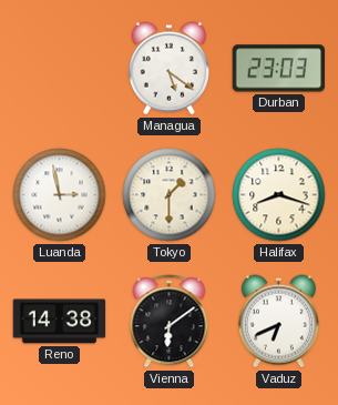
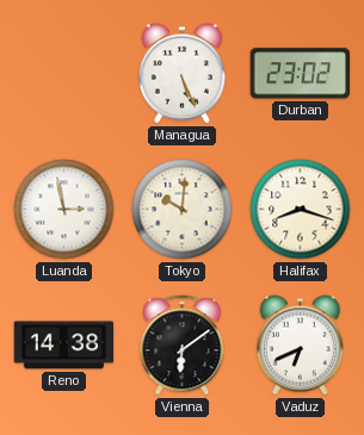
Managua: 5:21 -> 5:26 (181, 74)
Durban: 23:03 -> 23:02 (300, 74)
Tokyo: 1:30 -> 10:01 (183, 210)
